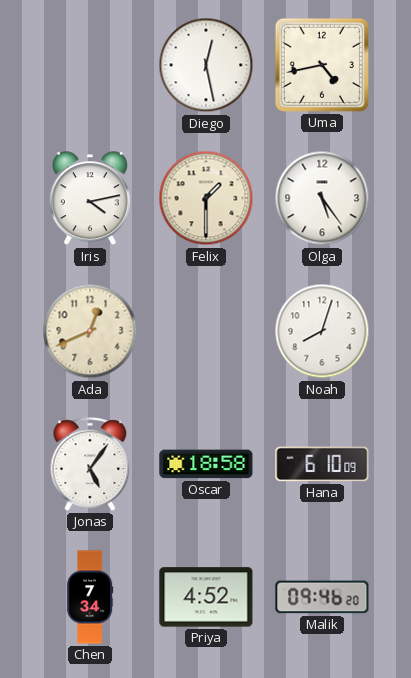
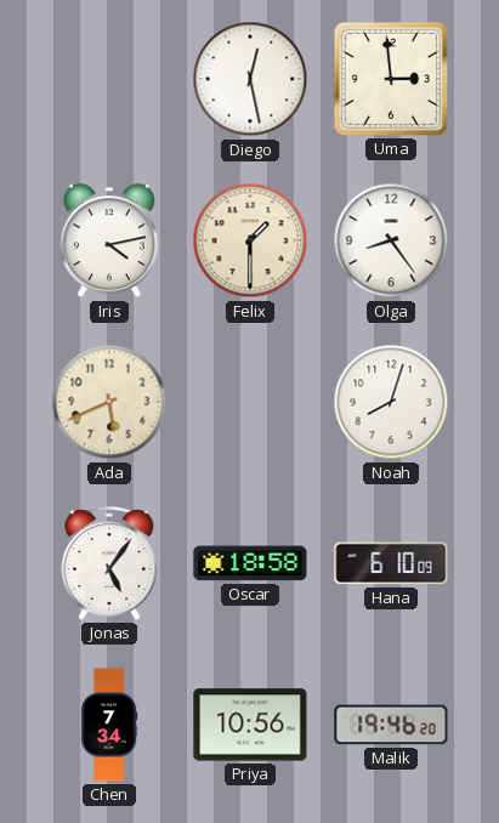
Uma: 4:43 -> 2:59 (391, 79)
Olga: 5:24 -> 8:24 (391, 240)
Ada: 12:41 -> 5:41 (109, 402)
Priya: 4:52 -> 10:56 (250, 725)
Malik: 09:46 -> 19:46 (391, 725)
